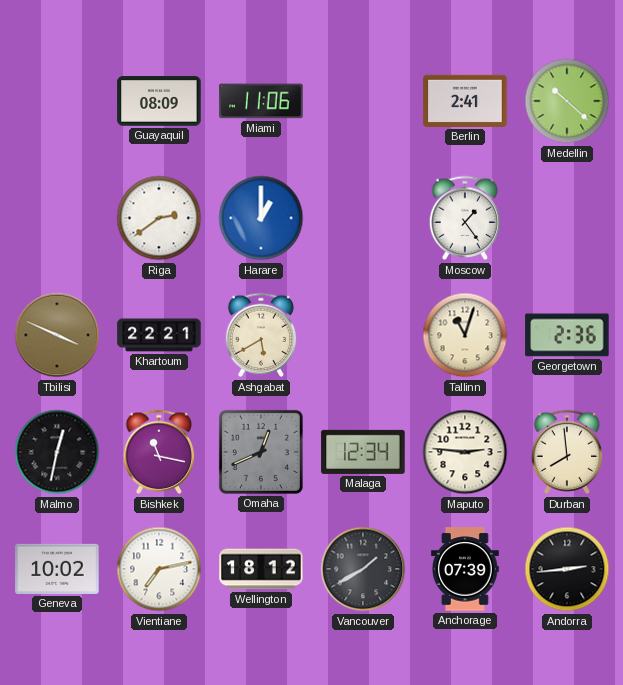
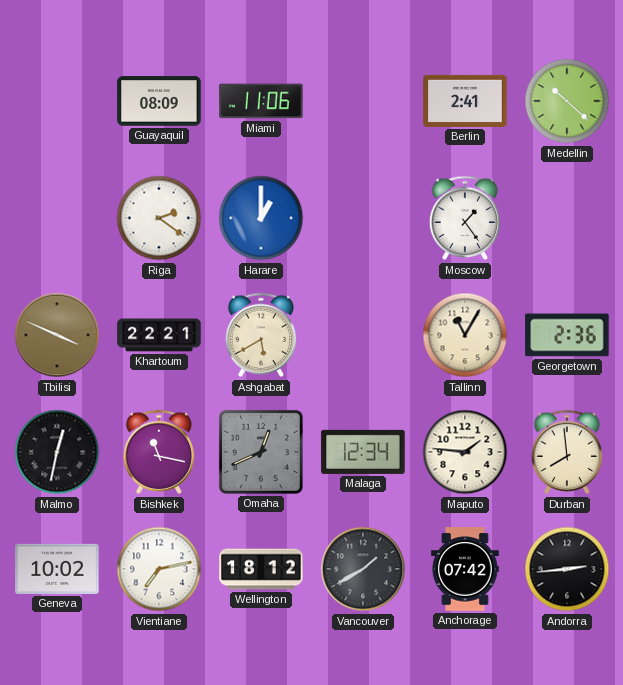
Riga: 2:39 -> 2:21 (159, 218)
Tallinn: 11:03 -> 11:05 (465, 335)
Maputo: 2:46 -> 1:46 (465, 452)
Anchorage: 07:39 -> 07:42 (465, 569)
